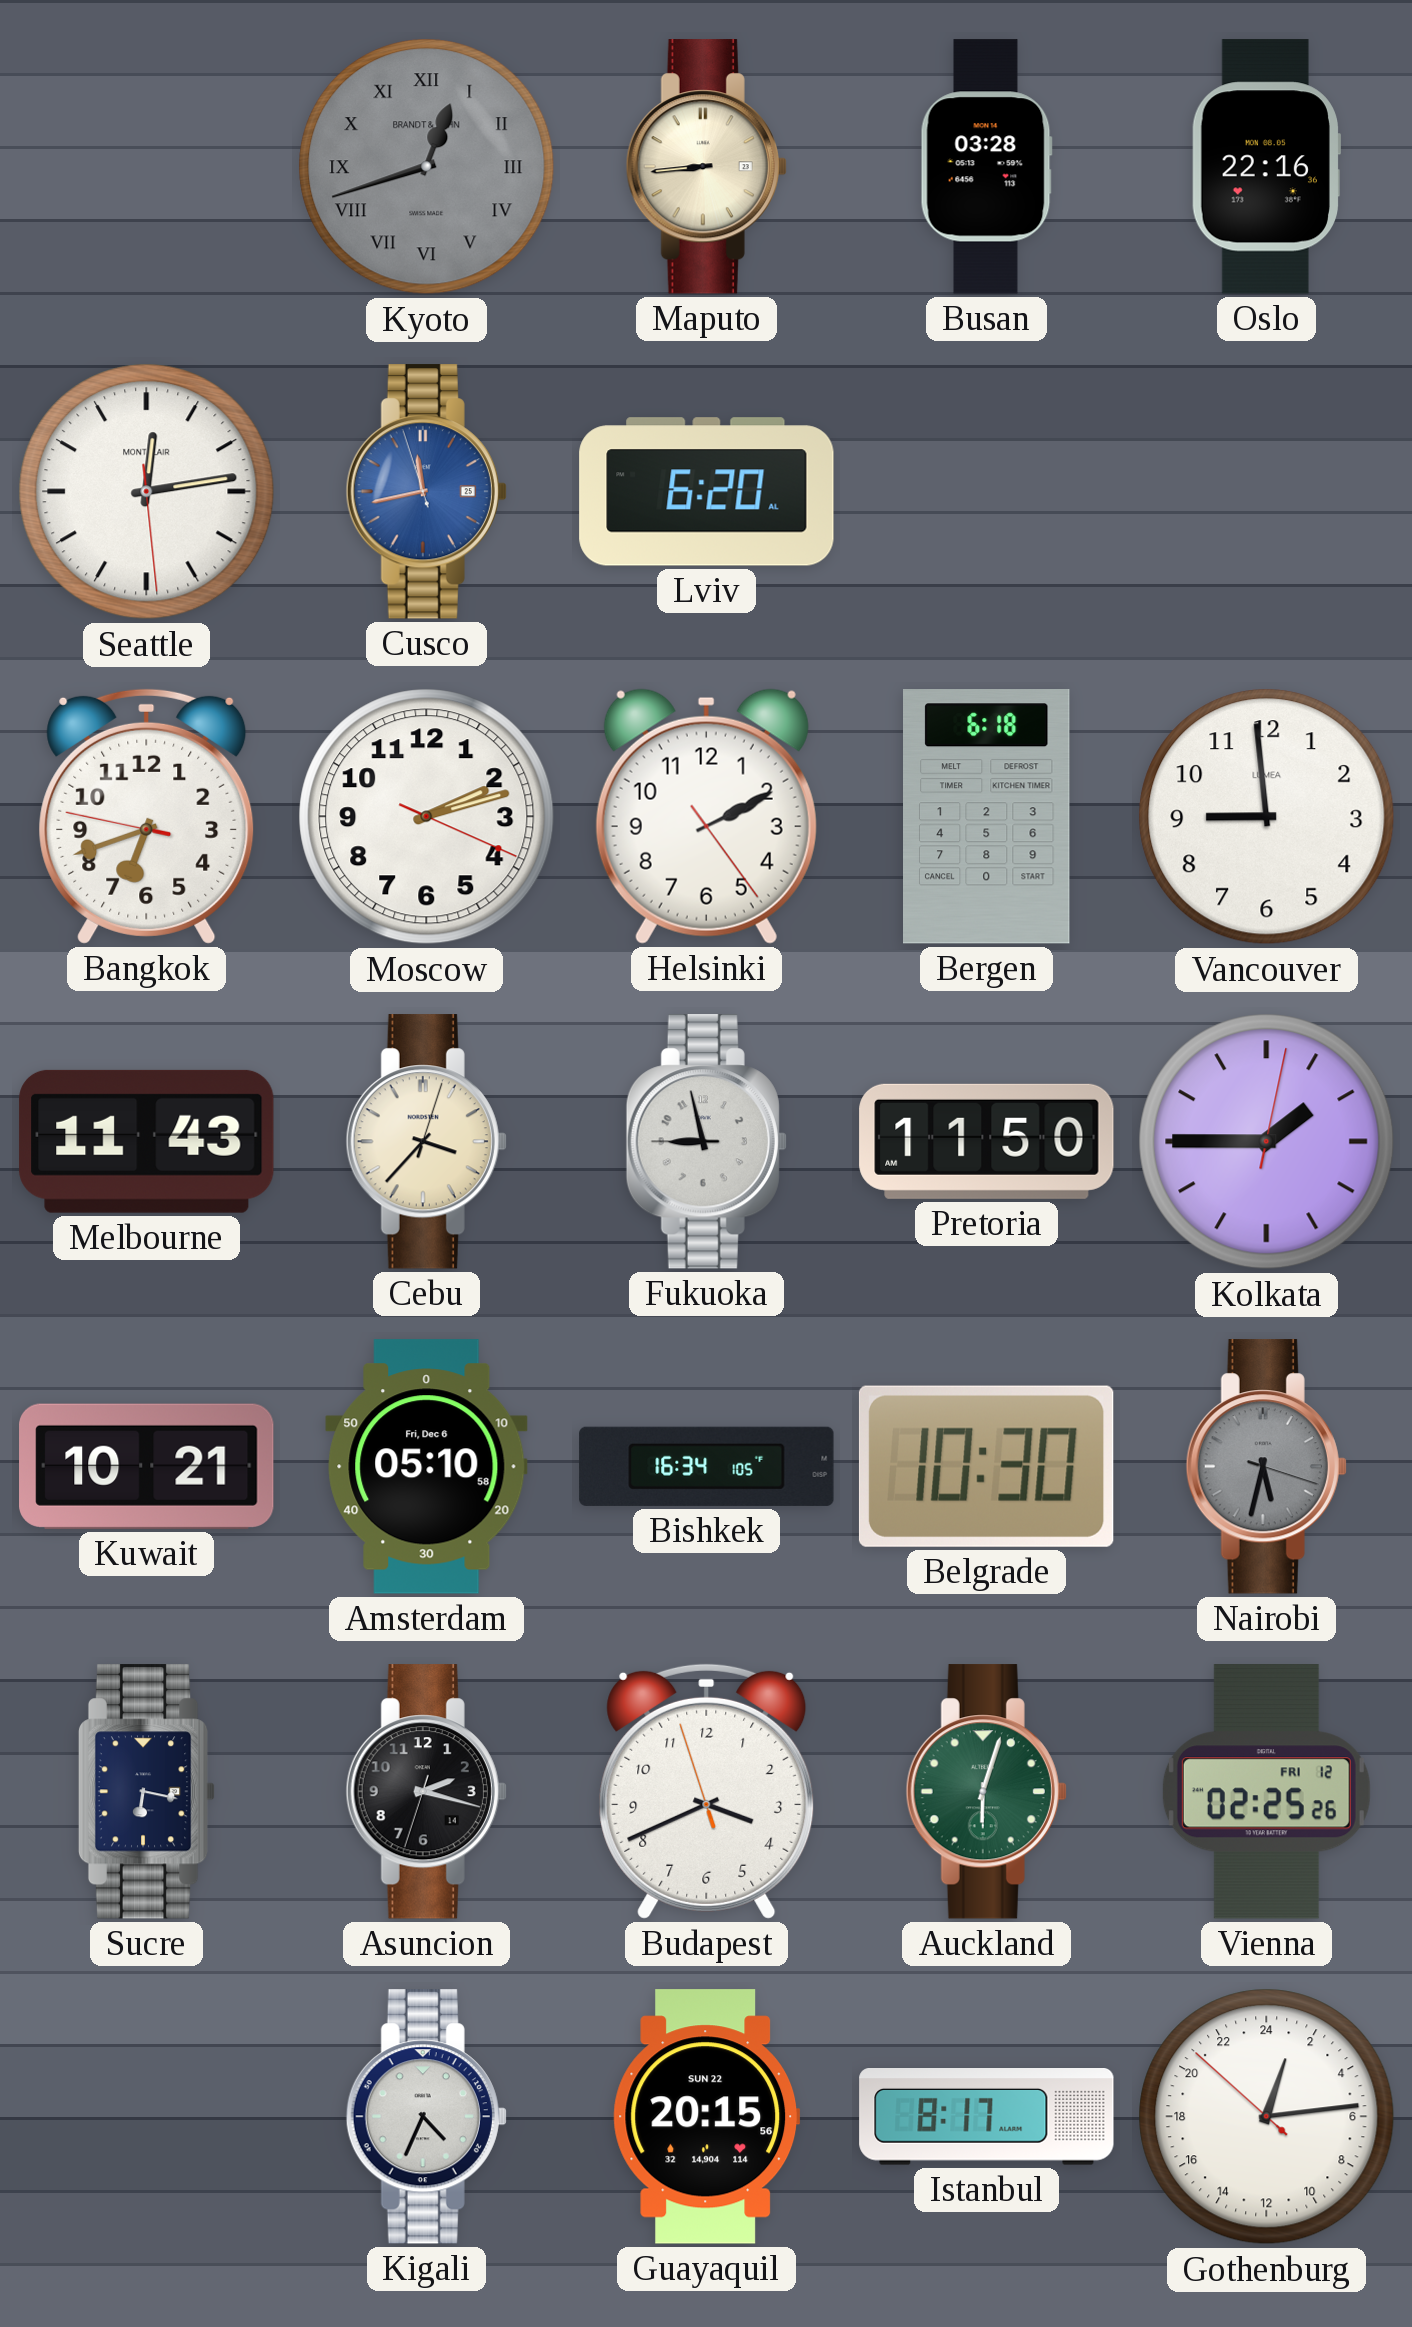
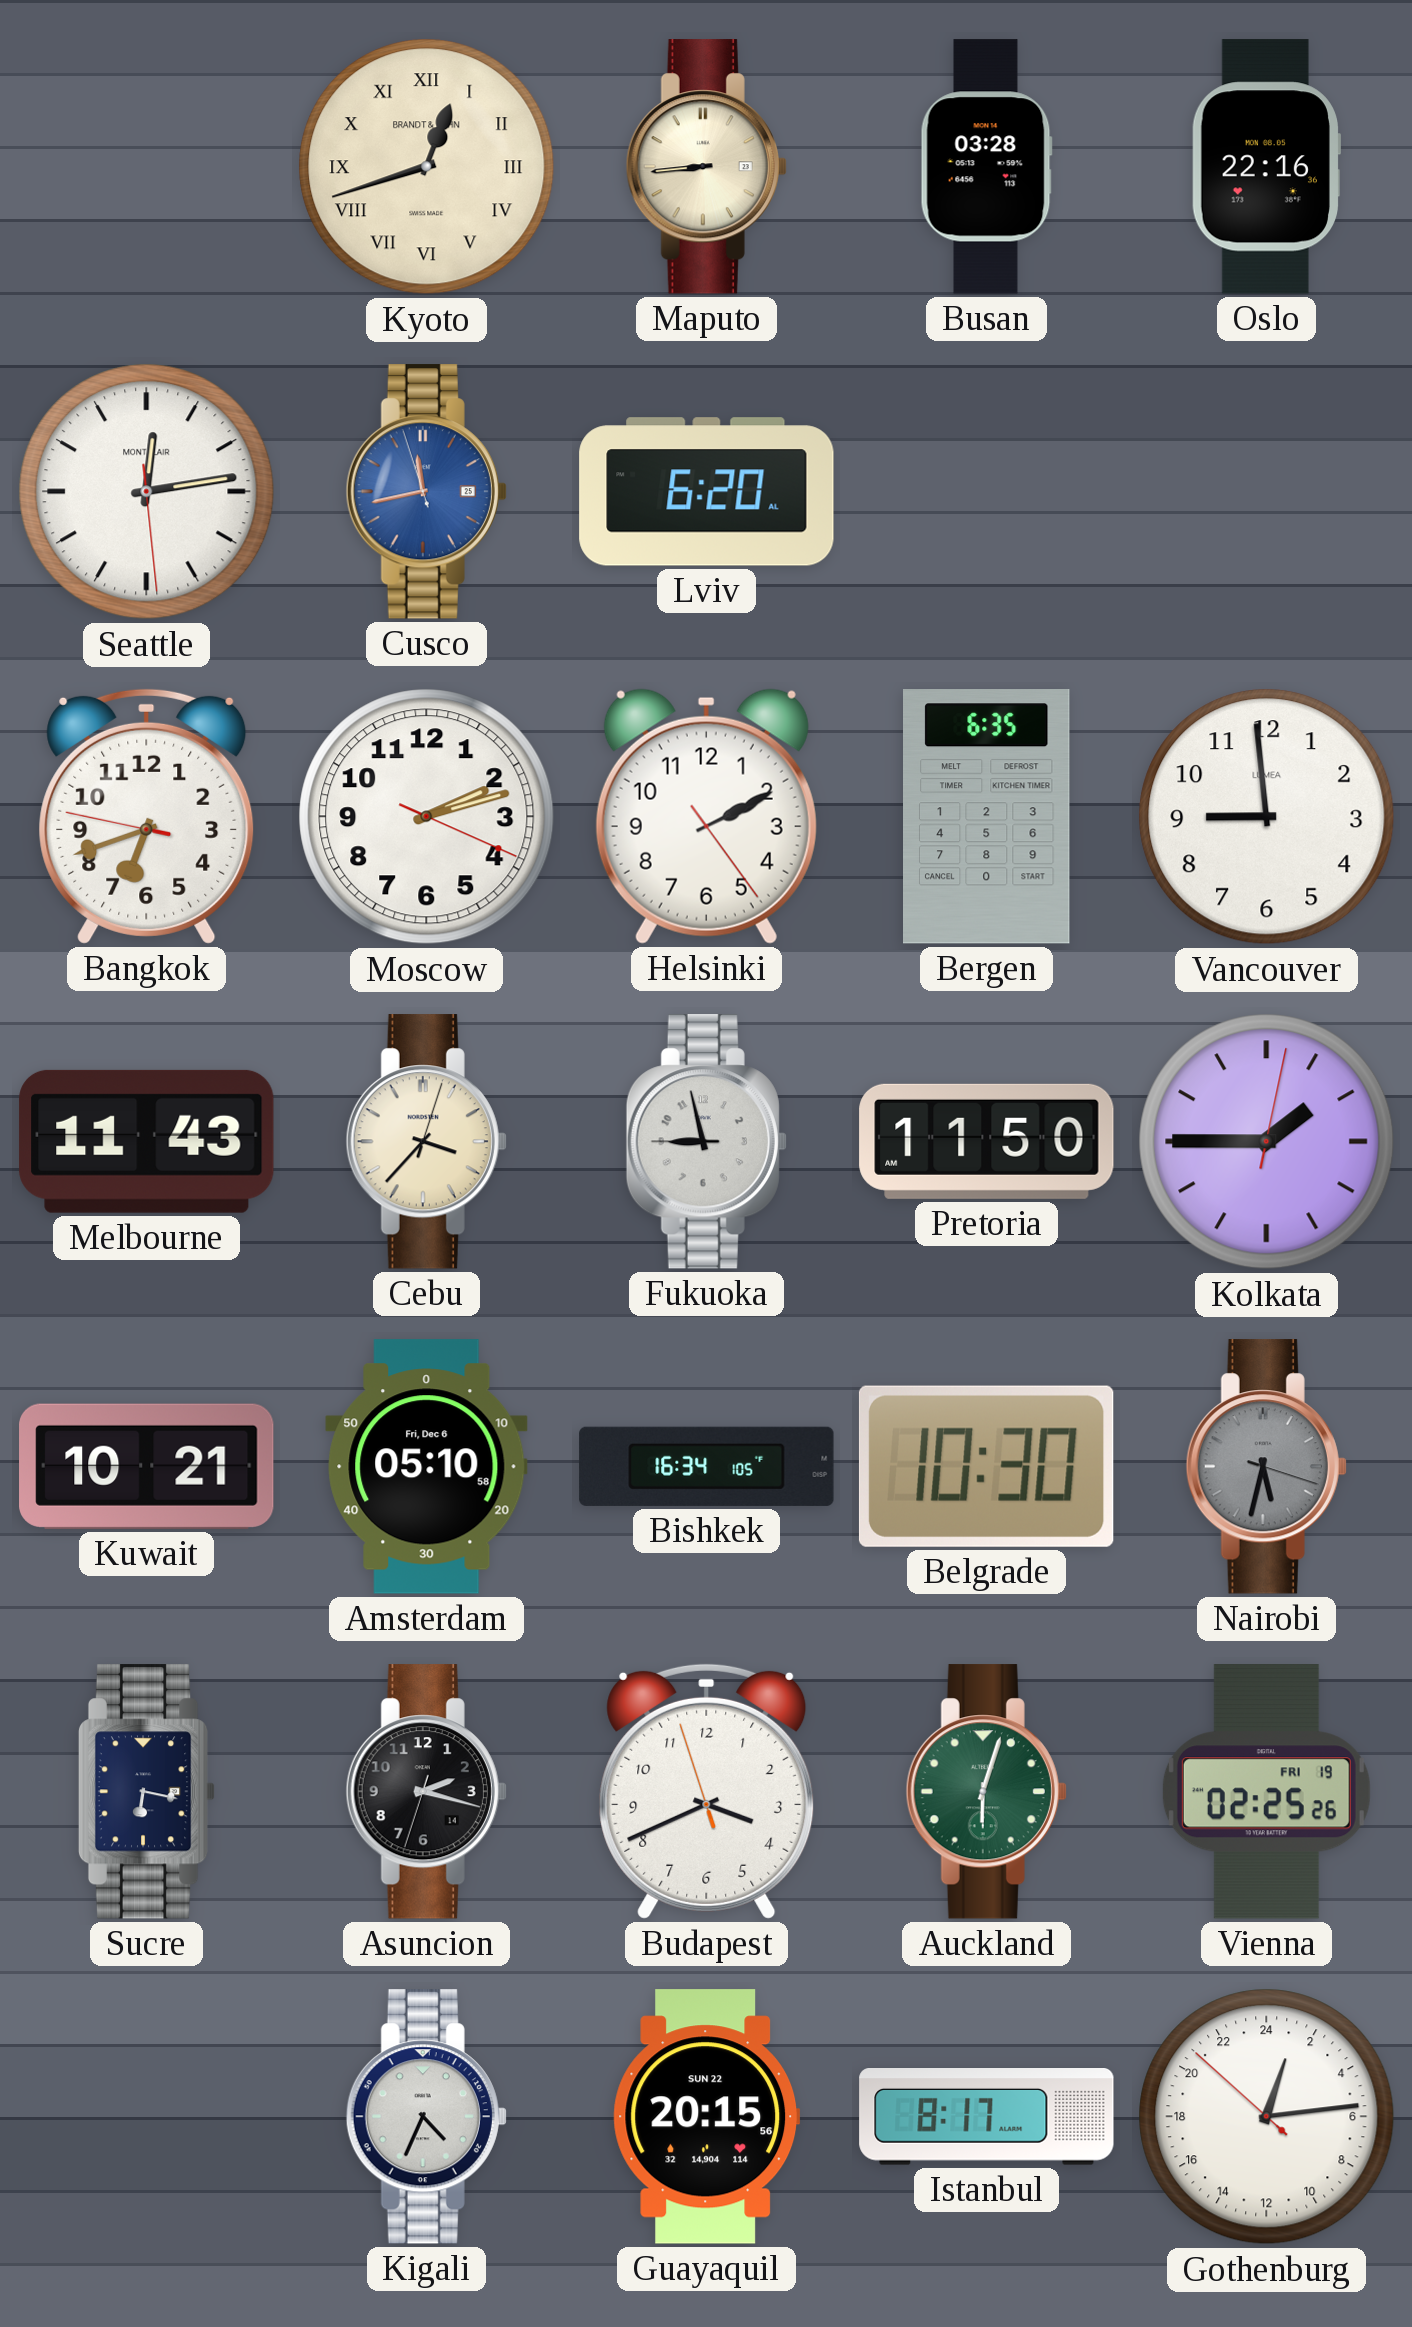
Kyoto dial: grey -> cream (427, 167)
Bergen: 6:18 -> 6:35 (986, 817)
Vienna date: FRI 12 -> FRI 19 (1266, 1792)
